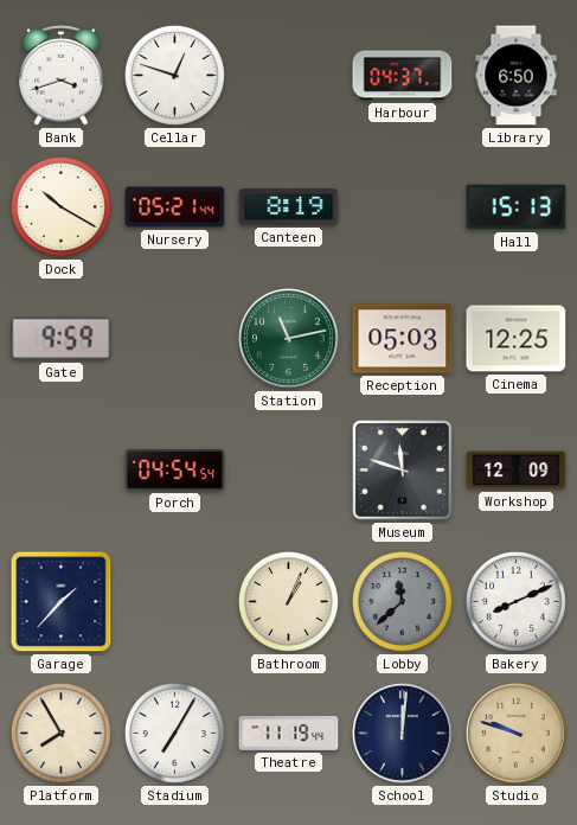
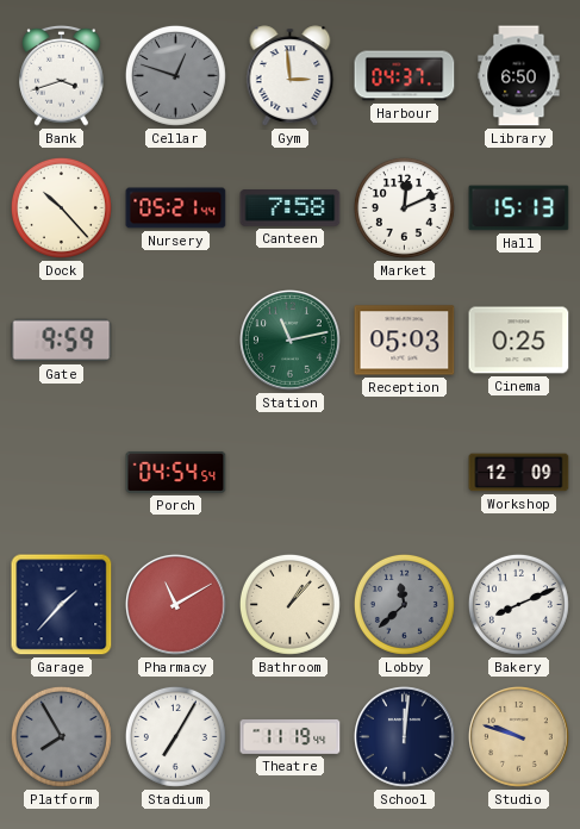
Cellar dial: white -> grey (175, 75)
Gym: none -> 2:59 (291, 76)
Dock: 10:20 -> 10:23 (61, 207)
Canteen: 8:19 -> 7:58 (291, 208)
Market: none -> 12:11 (404, 207)
Cinema: 12:25 -> 0:25 (519, 341)
Museum: 11:48 -> none (403, 471)
Pharmacy: none -> 11:10 (176, 605)
Bathroom: 1:04 -> 1:07 (289, 604)
Platform dial: cream -> grey (61, 736)
